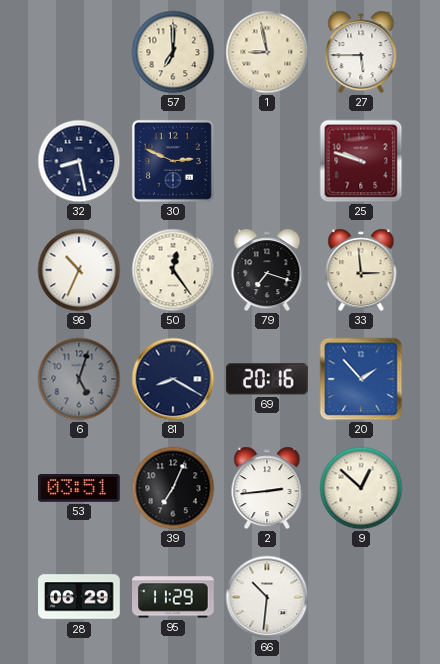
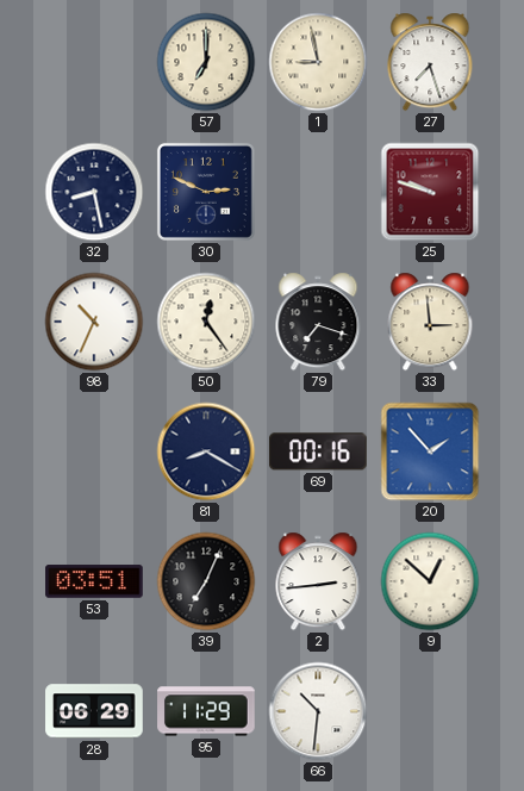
27: 5:45 -> 7:27 (430, 62)
6: 5:03 -> none (79, 379)
69: 20:16 -> 00:16 (318, 451)
